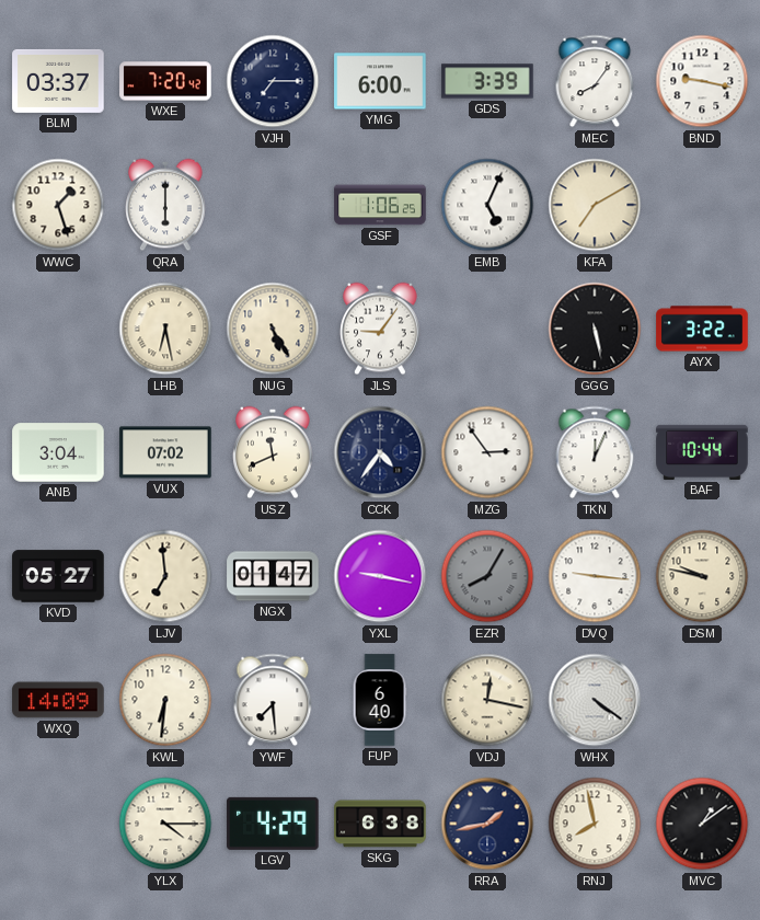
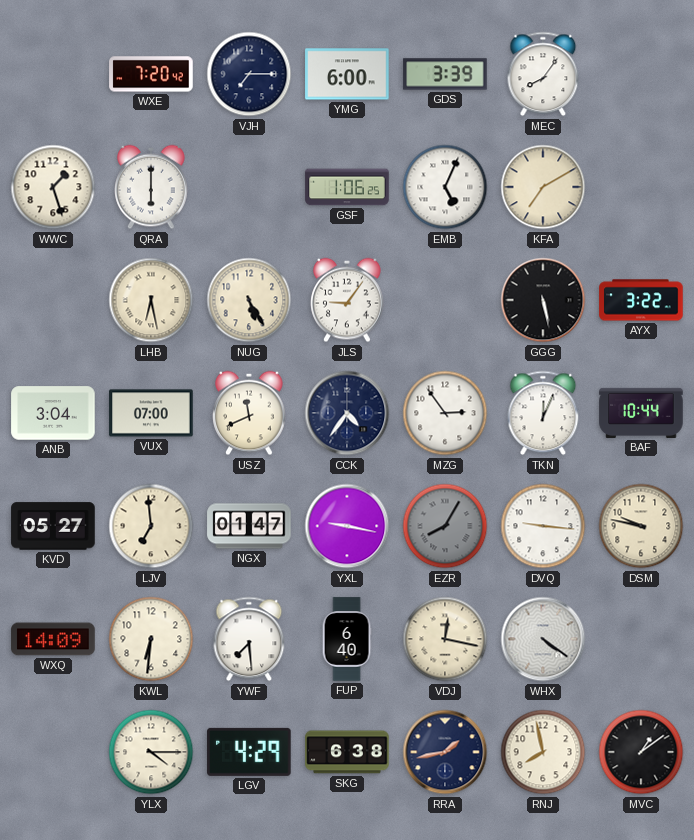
BLM: 03:37 -> none (58, 81)
BND: 9:17 -> none (702, 81)
VUX: 07:02 -> 07:00 (151, 413)
